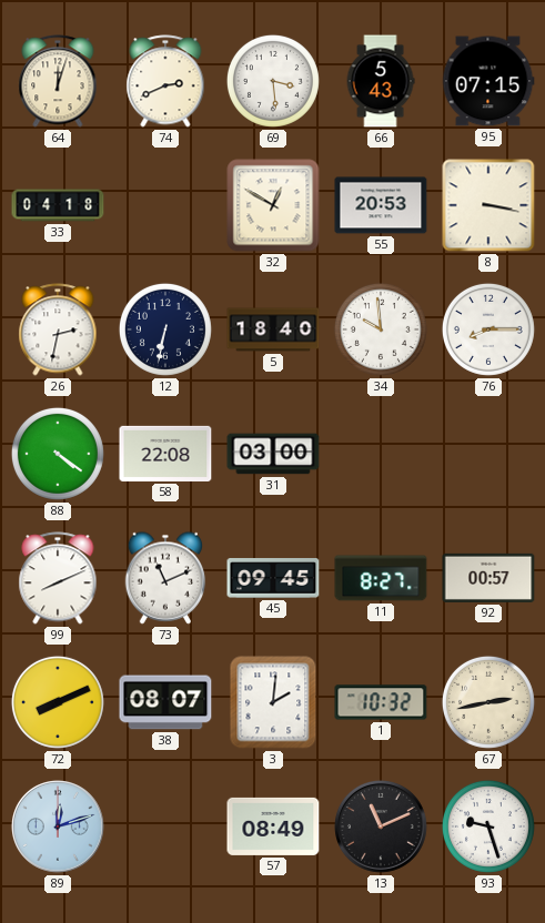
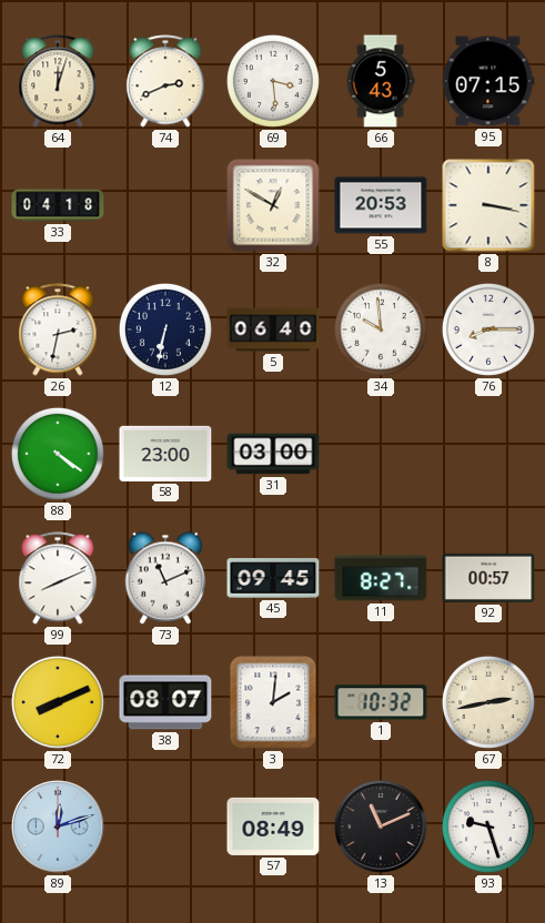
5: 18:40 -> 06:40 (273, 329)
58: 22:08 -> 23:00 (165, 454)
